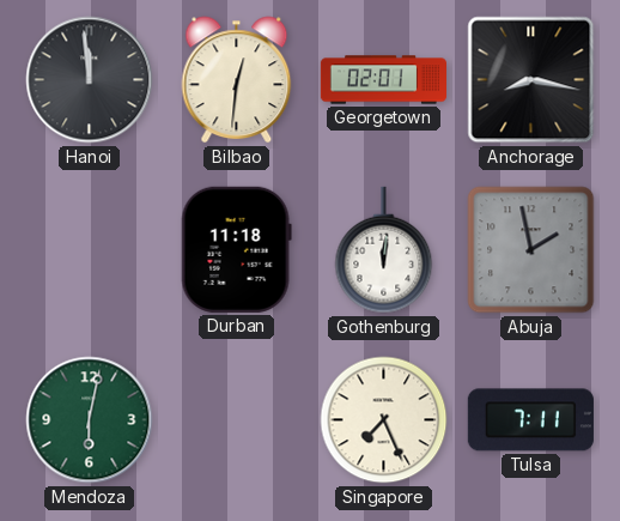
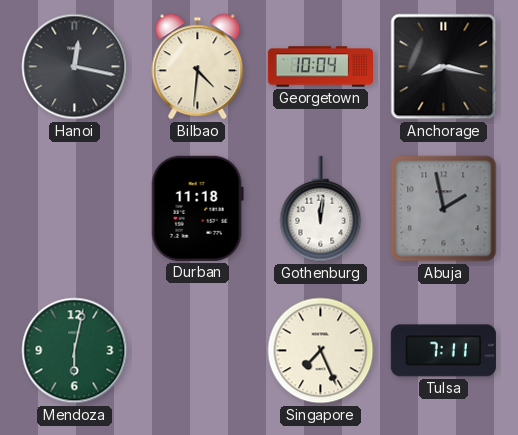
Hanoi: 11:59 -> 12:17 (75, 67)
Bilbao: 12:31 -> 4:31 (198, 67)
Georgetown: 02:01 -> 10:04 (320, 67)
